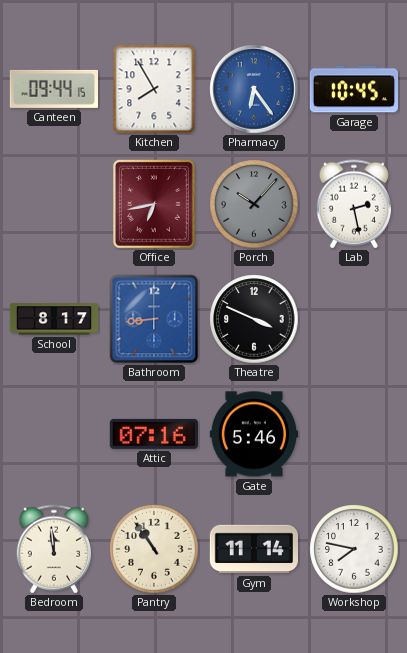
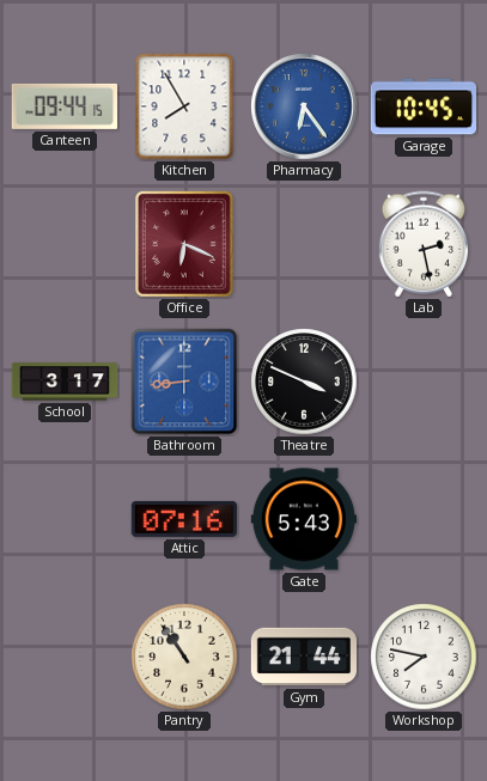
Office: 6:43 -> 6:19 (184, 244)
Porch: 10:07 -> none (254, 204)
School: 8:17 -> 3:17 (65, 382)
Gate: 5:46 -> 5:43 (303, 519)
Bedroom: 11:59 -> none (53, 549)
Gym: 11:14 -> 21:44 (304, 657)
